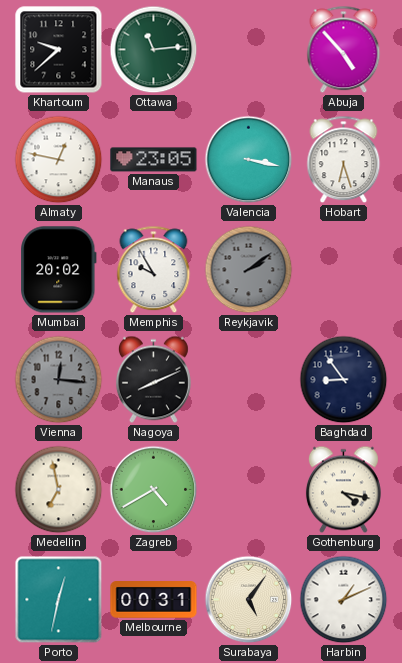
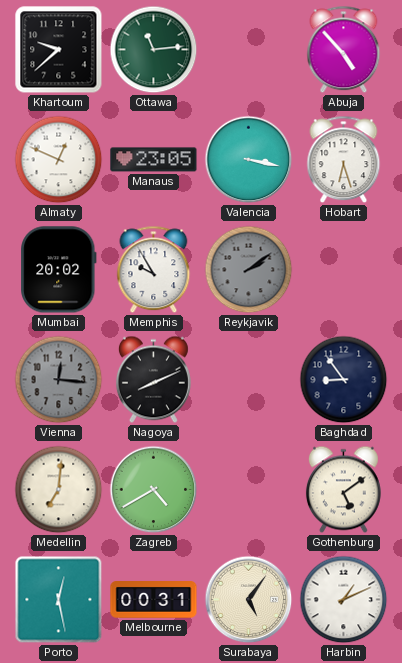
Almaty: 12:47 -> 12:49 (59, 160)
Medellin: 6:58 -> 7:01 (59, 490)
Gothenburg: 4:17 -> 5:09 (343, 490)
Porto: 12:32 -> 12:28 (59, 600)
